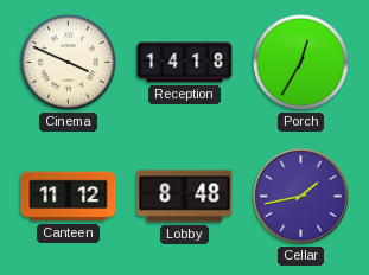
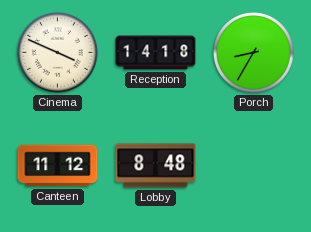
Porch: 12:35 -> 8:35 (254, 53)
Cellar: 1:43 -> none (301, 197)
